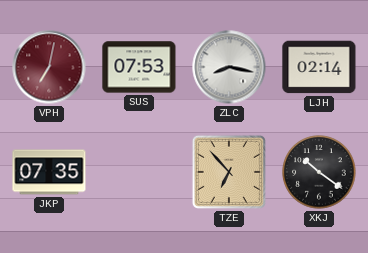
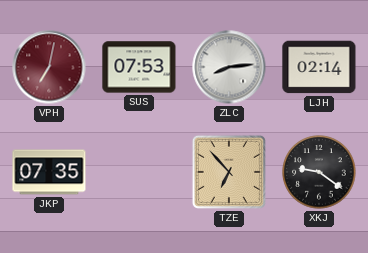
ZLC: 8:17 -> 8:14 (229, 67)
XKJ: 10:21 -> 9:21 (319, 172)
